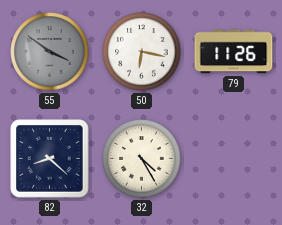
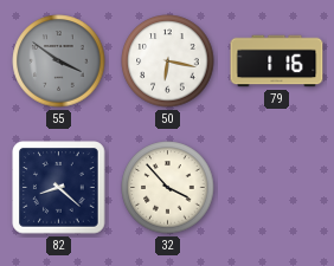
79: 11:26 -> 1:16 (277, 61)
32: 4:25 -> 3:53 (168, 188)
